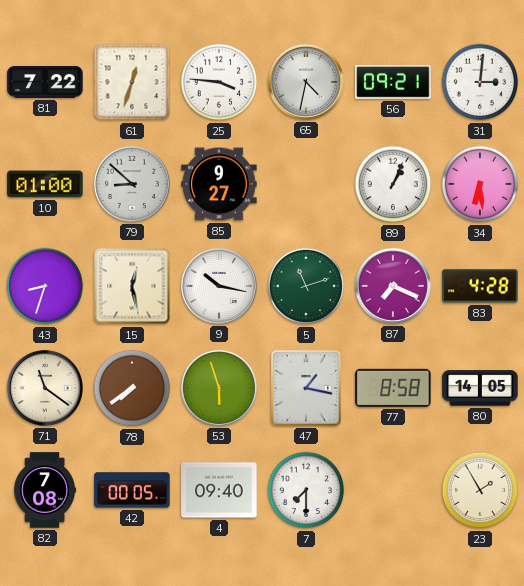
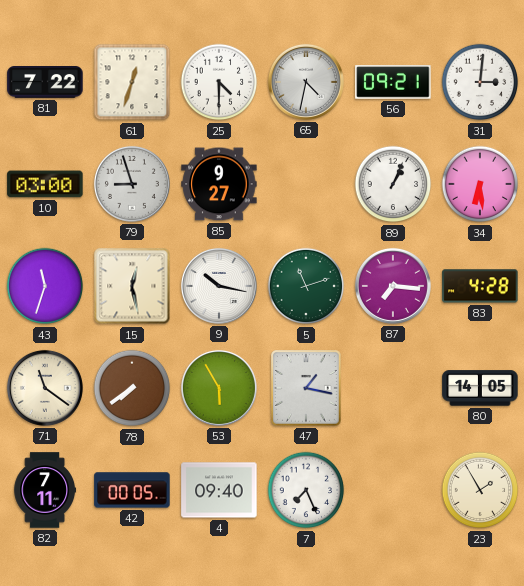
25: 3:46 -> 4:30 (219, 82)
10: 01:00 -> 03:00 (45, 184)
79: 8:52 -> 8:57 (132, 184)
43: 8:33 -> 11:33 (45, 286)
87: 7:19 -> 7:16 (393, 286)
53: 5:57 -> 5:55 (219, 388)
77: 8:58 -> none (393, 388)
82: 7:08 -> 7:11 (45, 490)
7: 7:30 -> 7:26 (306, 490)
